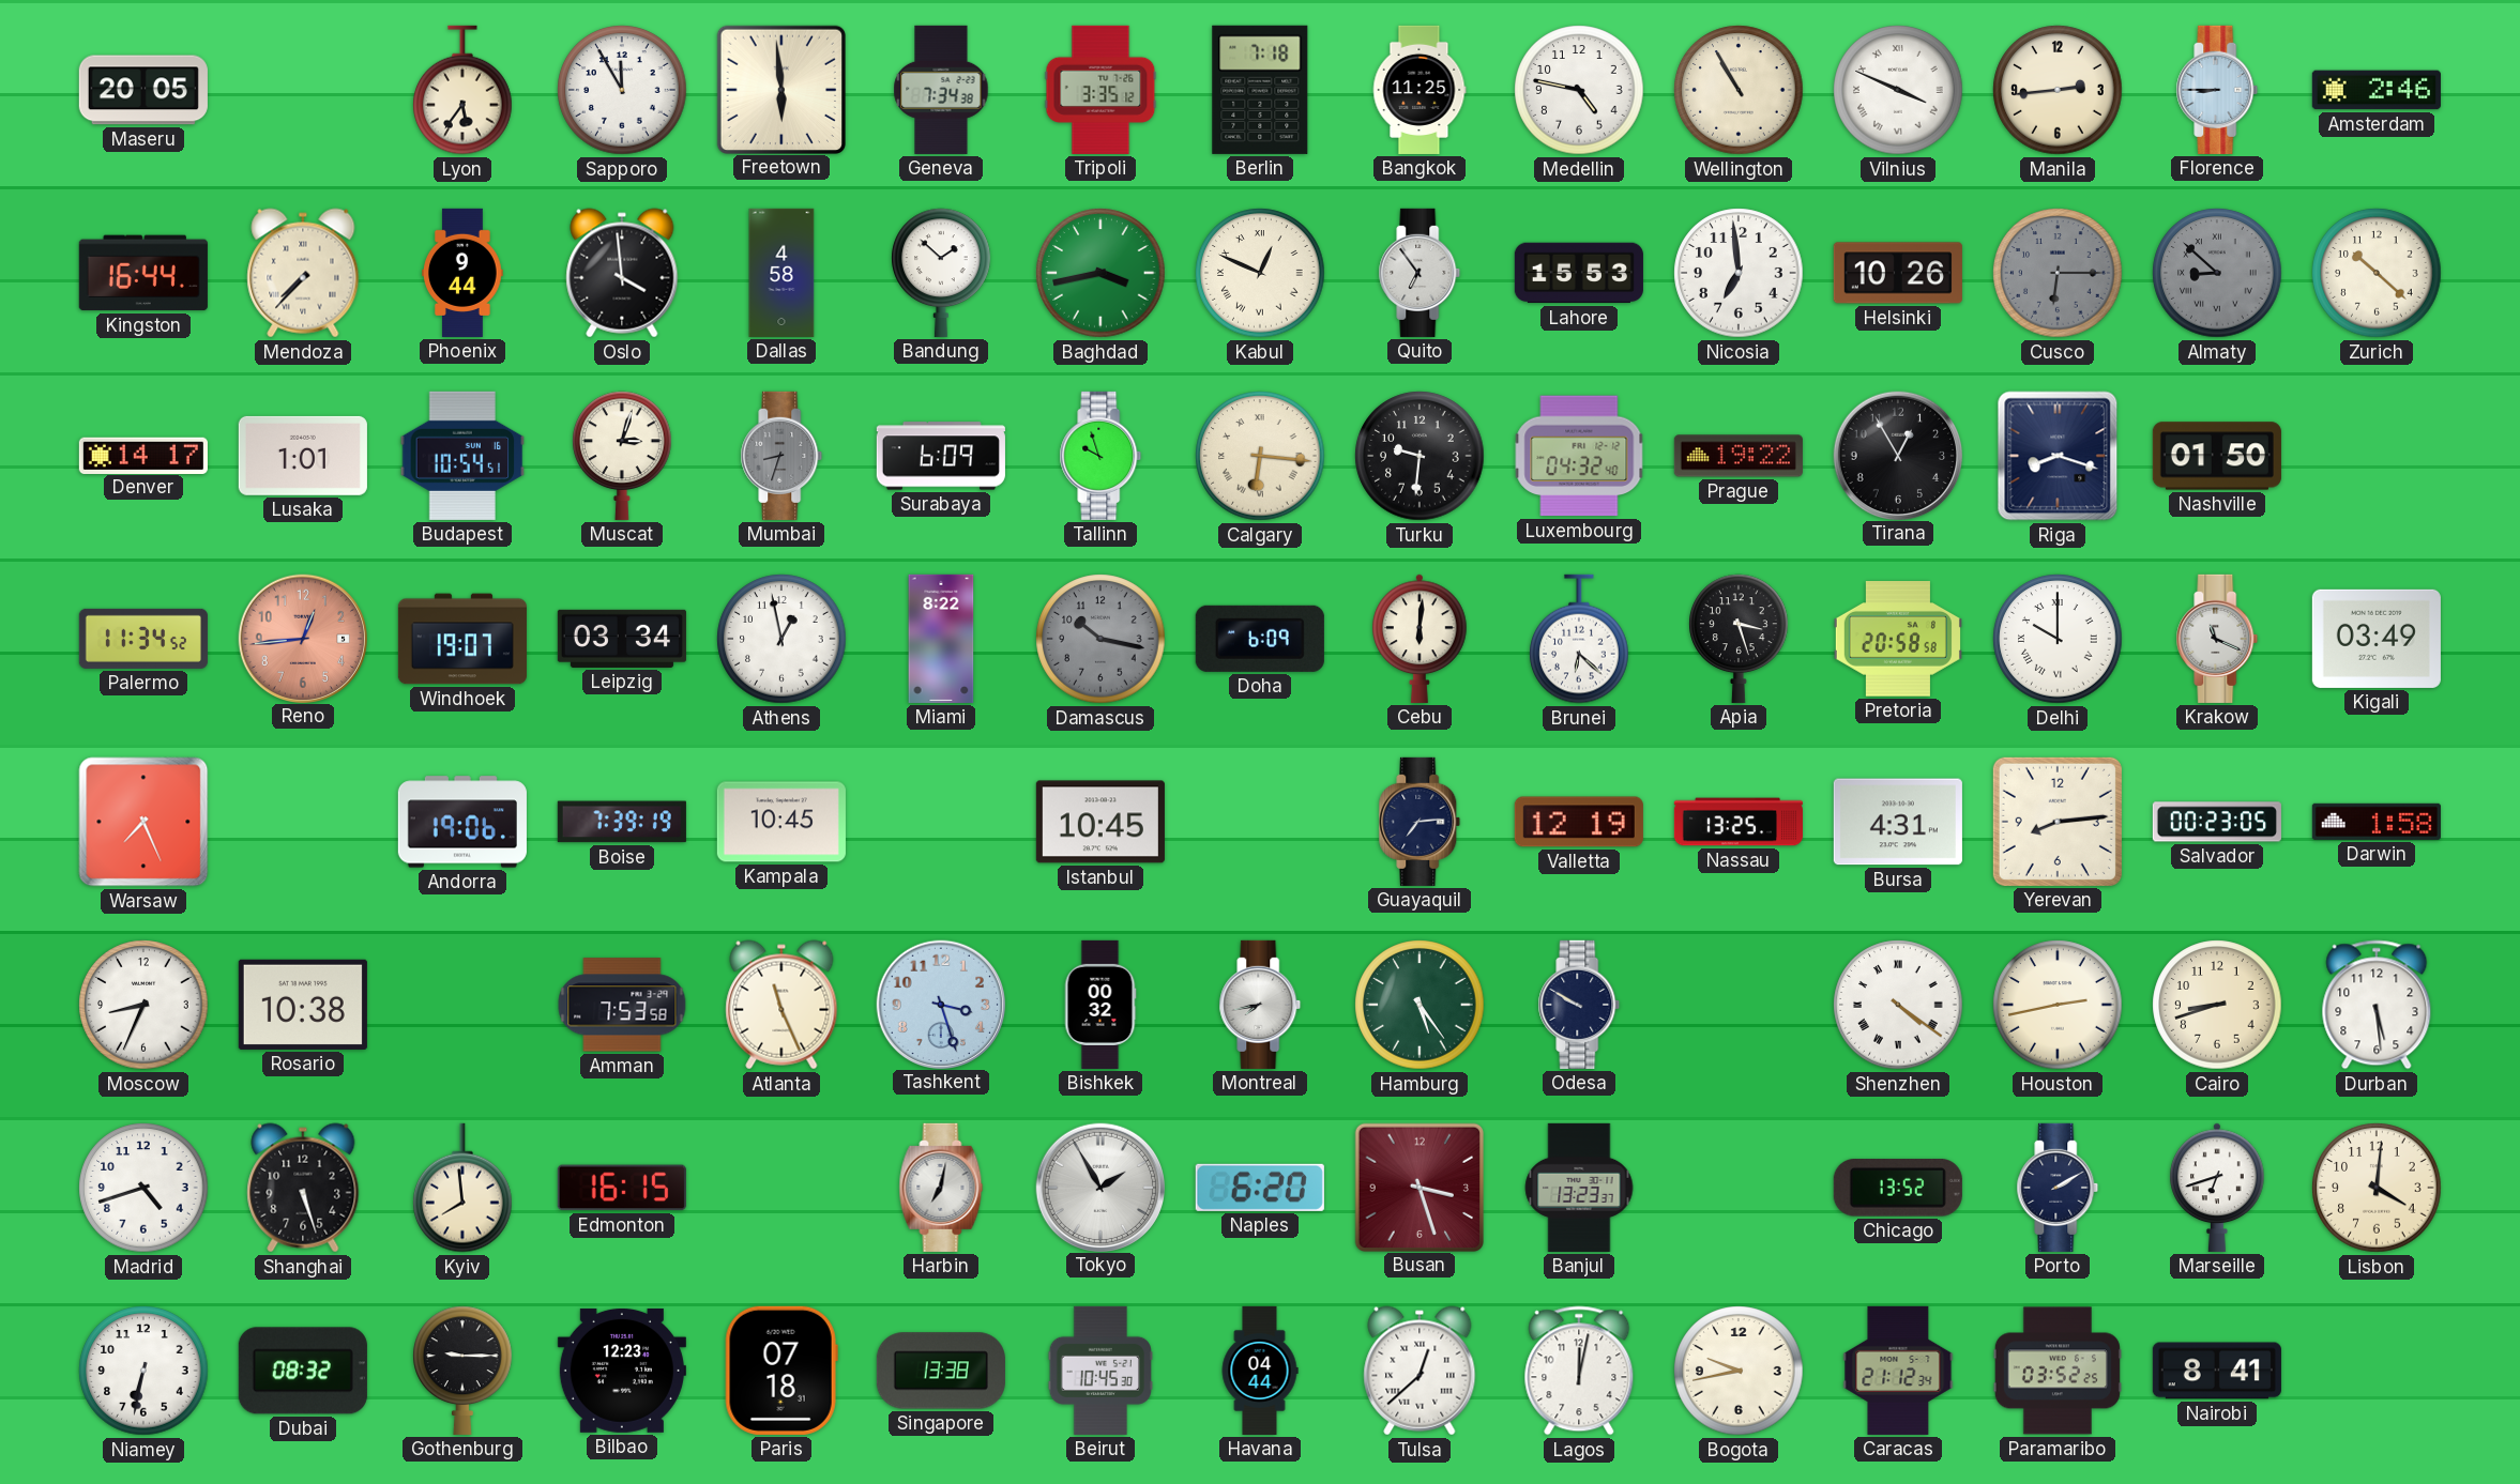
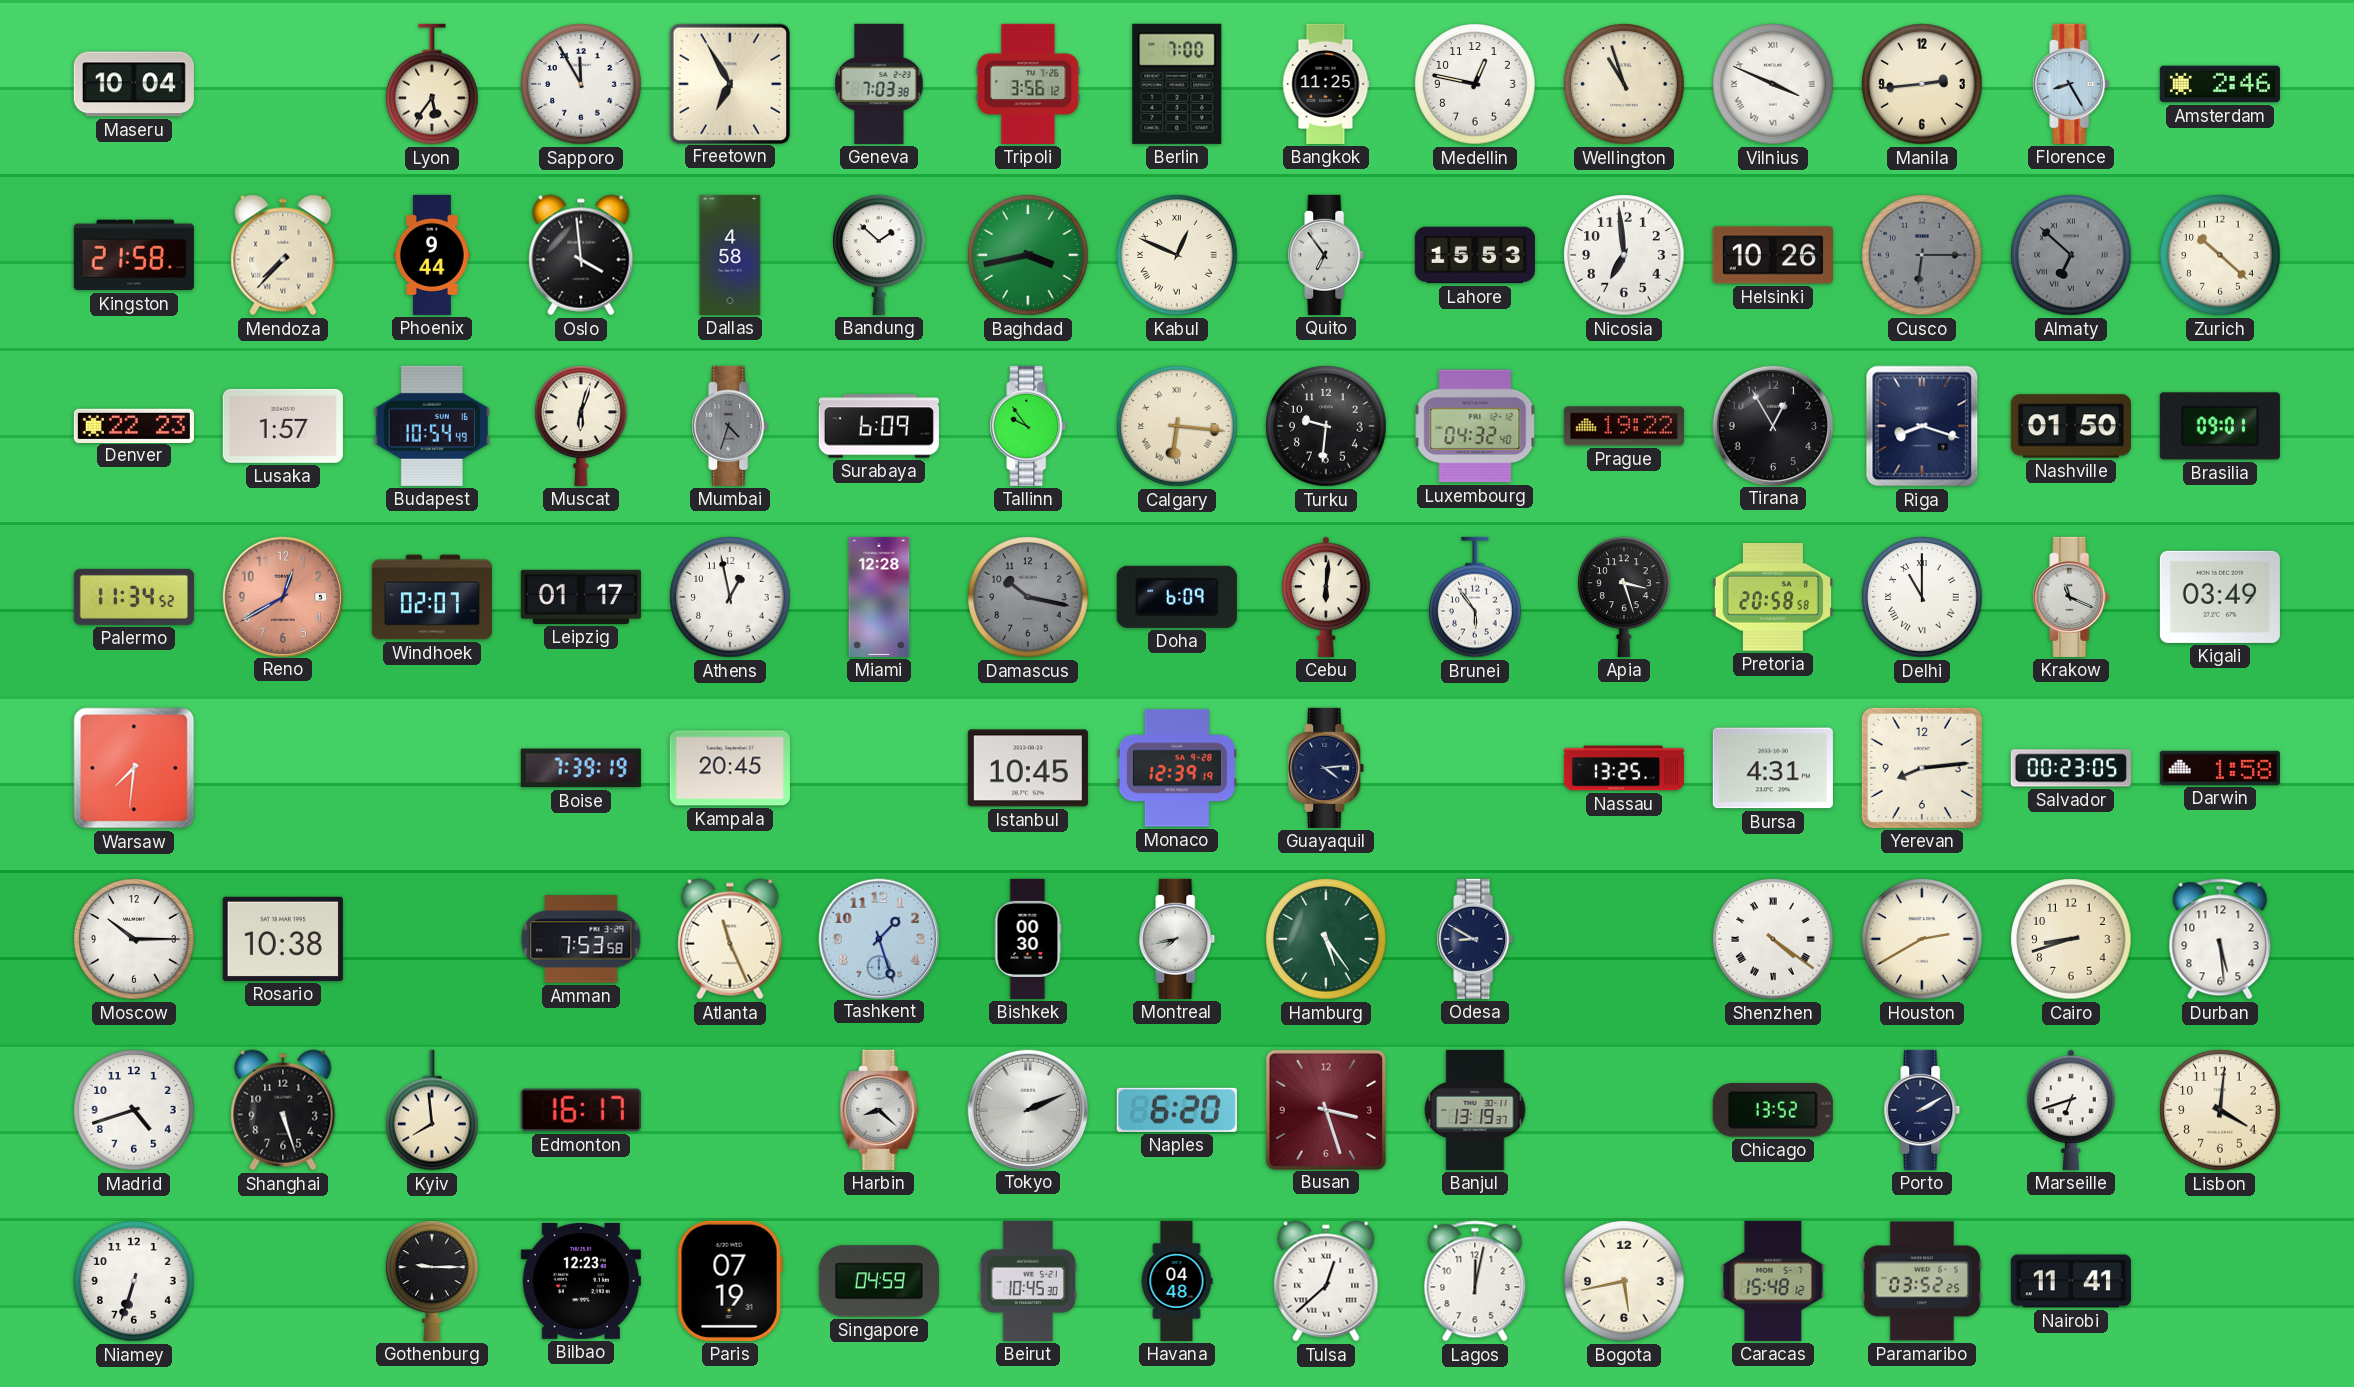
Maseru: 20:05 -> 10:04 (134, 84)
Freetown: 5:59 -> 6:55 (729, 83)
Geneva: 7:34 -> 7:03 (879, 84)
Tripoli: 3:35 -> 3:56 (1028, 84)
Berlin: 7:18 -> 7:00 (1177, 84)
Medellin: 4:47 -> 12:47 (1475, 84)
Wellington: 10:55 -> 10:57 (1624, 84)
Florence: 8:45 -> 8:25 (2071, 84)
Kingston: 16:44 -> 21:58 (134, 255)
Almaty: 8:52 -> 6:52 (2071, 255)
Denver: 14:17 -> 22:23 (134, 425)
Lusaka: 1:01 -> 1:57 (283, 426)
Budapest: 10:54:51 -> 10:54:49 (432, 426)
Muscat: 3:03 -> 6:03 (581, 426)
Mumbai: 8:33 -> 4:33 (730, 426)
Tallinn: 9:57 -> 9:54 (1028, 426)
Brasilia: none -> 09:01 (2220, 426)
Reno: 12:44 -> 12:40 (282, 596)
Windhoek: 19:07 -> 02:07 (432, 597)
Leipzig: 03:34 -> 01:17 (581, 597)
Miami: 8:22 -> 12:28 (879, 597)
Brunei: 6:22 -> 5:54 (1475, 597)
Delhi: 10:00 -> 11:00 (1922, 597)
Warsaw: 7:26 -> 7:31 (134, 768)
Andorra: 19:06 -> none (462, 822)
Kampala: 10:45 -> 20:45 (730, 768)
Monaco: none -> 12:39 (1177, 768)
Guayaquil: 7:14 -> 4:14 (1326, 768)
Valletta: 12:19 -> none (1579, 822)
Moscow: 8:34 -> 10:15 (134, 939)
Tashkent: 3:27 -> 1:27 (878, 938)
Bishkek: 00:32 -> 00:30 (1028, 939)
Odesa: 9:50 -> 8:50 (1475, 939)
Houston: 2:43 -> 2:40 (1922, 939)
Edmonton: 16:15 -> 16:17 (581, 1110)
Harbin: 7:02 -> 8:22 (879, 1110)
Tokyo: 1:55 -> 2:11 (1027, 1109)
Banjul: 13:23 -> 13:19 (1475, 1110)
Niamey: 6:32 -> 6:33 (134, 1281)
Dubai: 08:32 -> none (303, 1371)
Paris: 07:18 -> 07:19 (730, 1281)
Singapore: 13:38 -> 04:59 (879, 1281)
Havana: 04:44 -> 04:48 (1177, 1281)
Bogota: 9:43 -> 5:43 (1624, 1281)
Caracas: 21:12 -> 15:48 (1773, 1281)
Nairobi: 8:41 -> 11:41 (2071, 1281)
